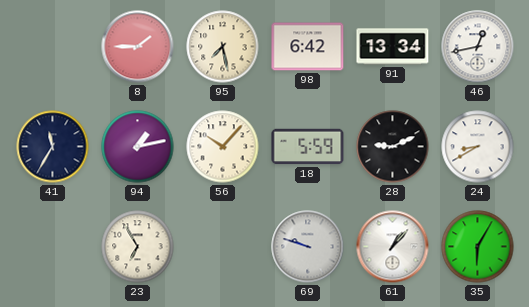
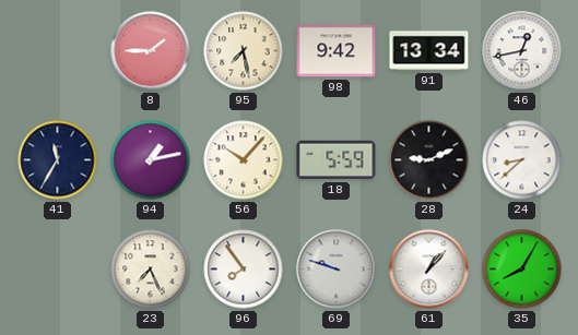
98: 6:42 -> 9:42 (337, 51)
24: 8:40 -> 8:38 (522, 160)
23: 6:55 -> 7:26 (151, 270)
96: none -> 7:54 (244, 270)
35: 6:05 -> 8:05 (522, 270)
